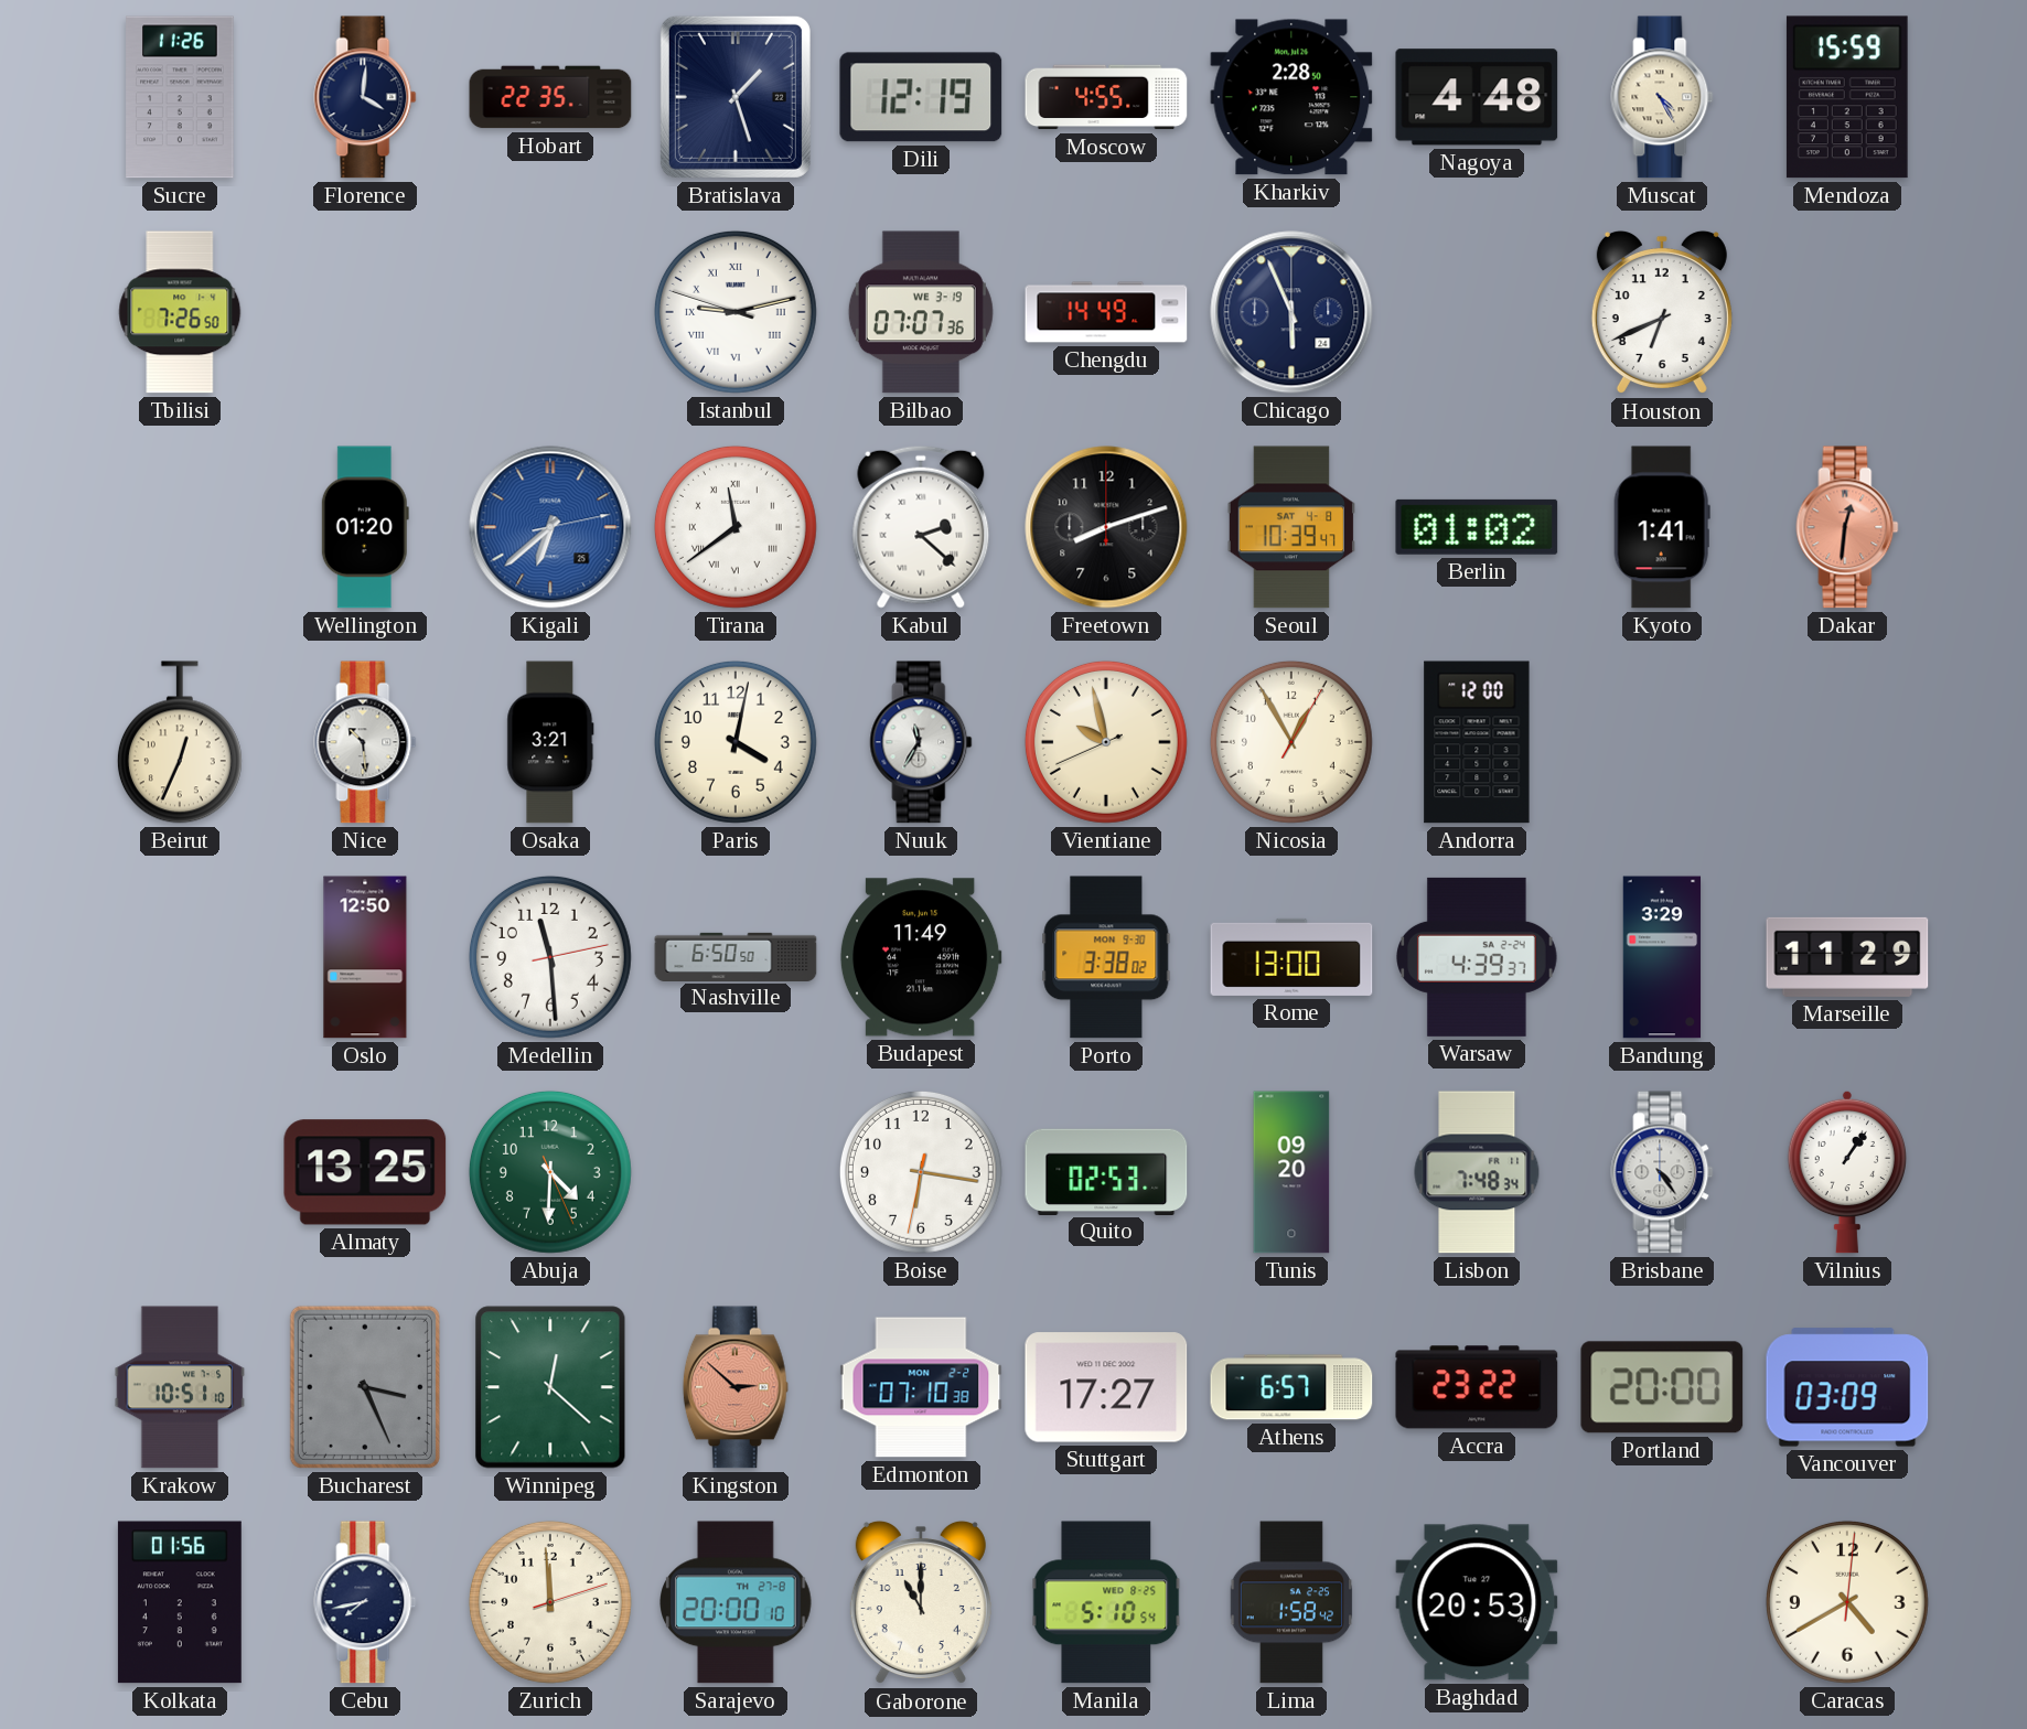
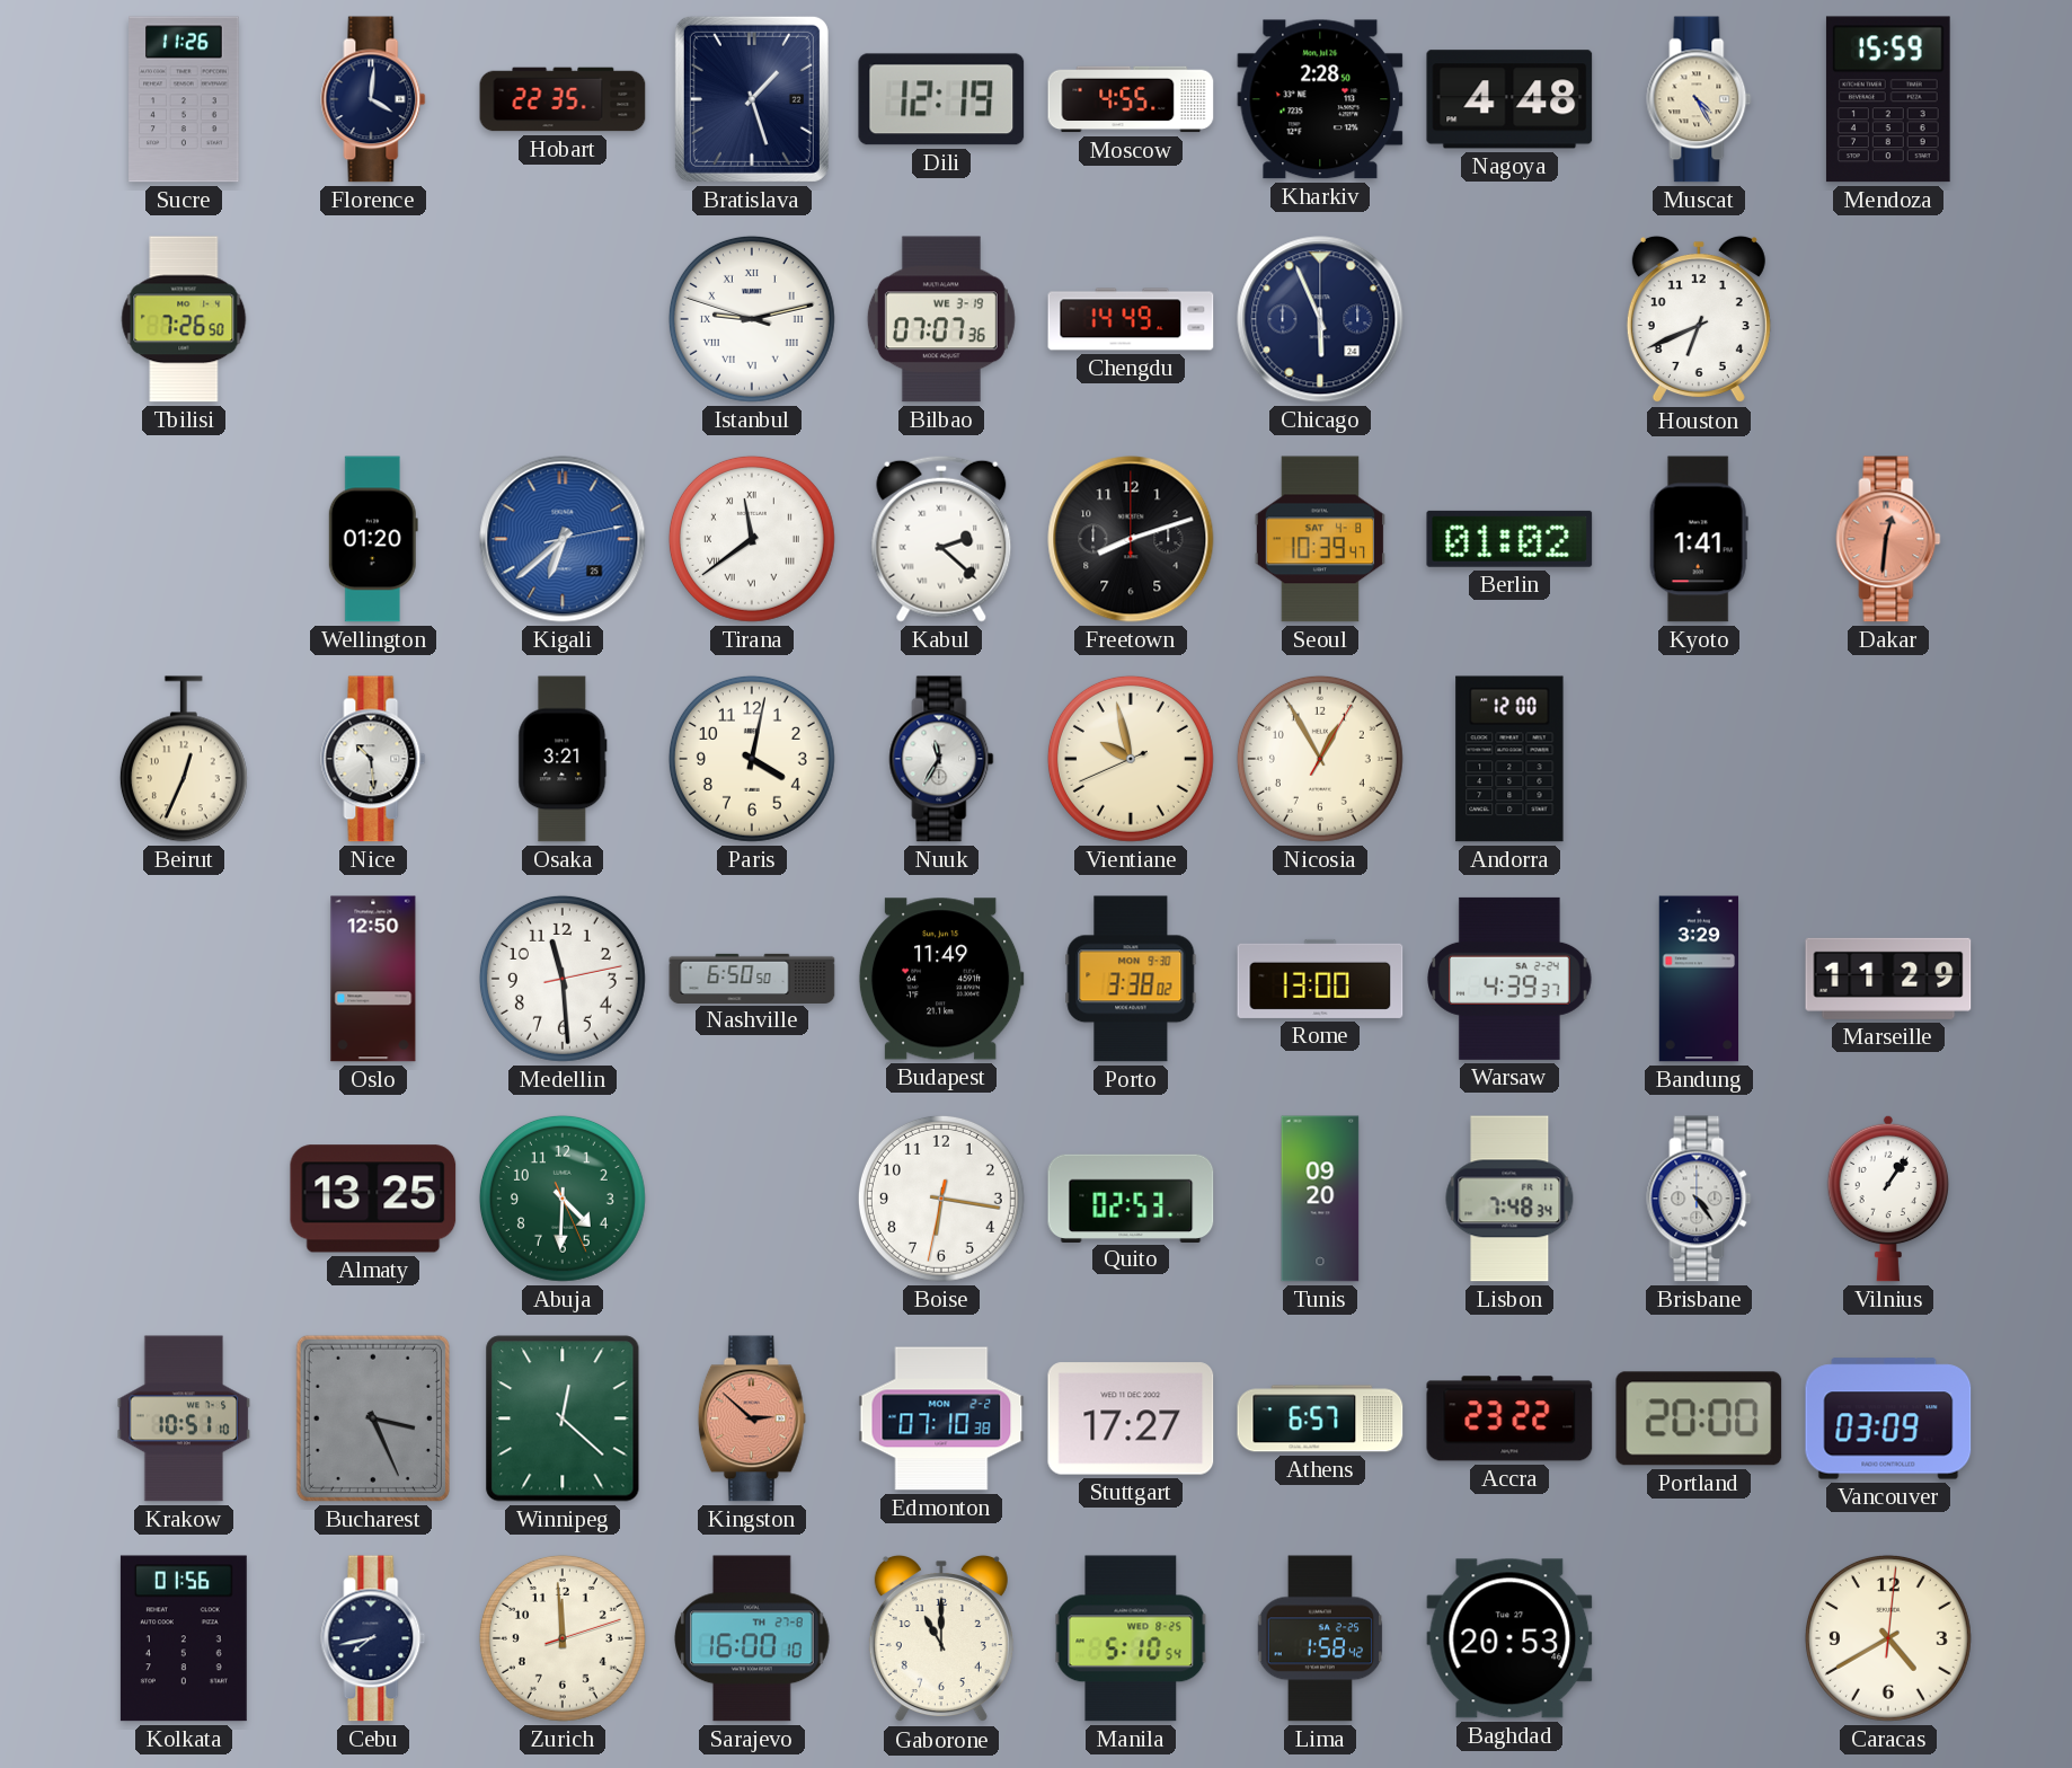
Sarajevo: 20:00 -> 16:00 (752, 1638)
